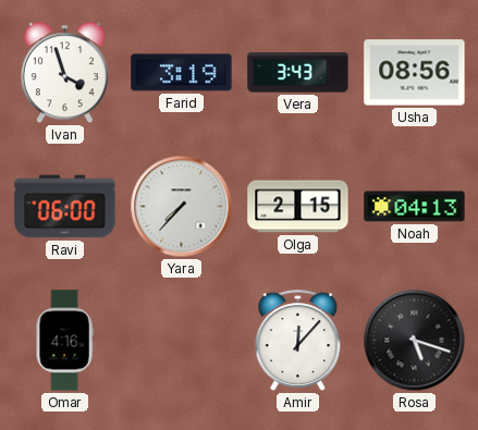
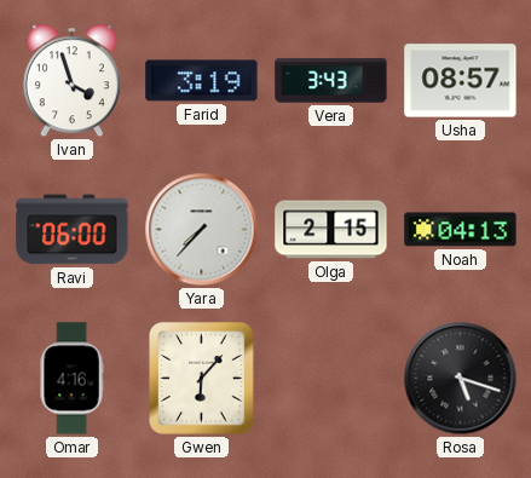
Usha: 08:56 -> 08:57 (461, 81)
Gwen: none -> 6:07 (202, 379)
Amir: 12:07 -> none (298, 340)
